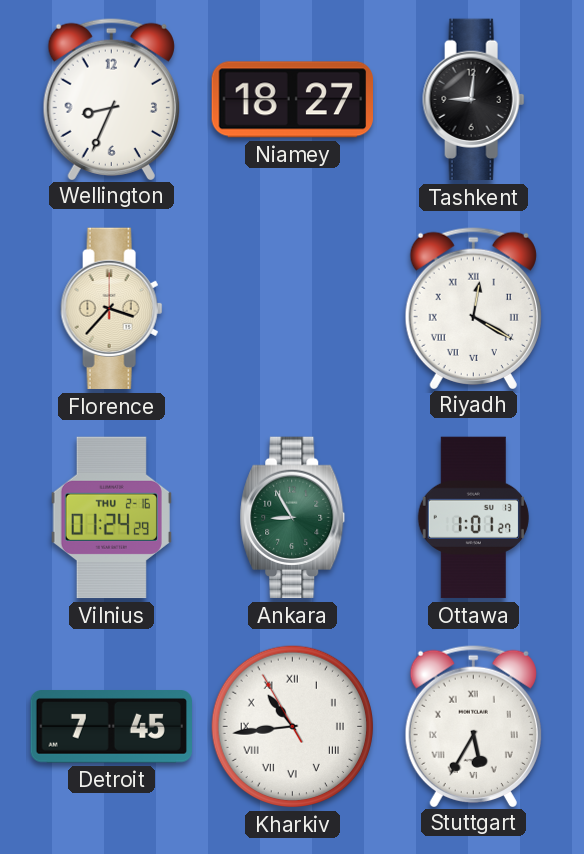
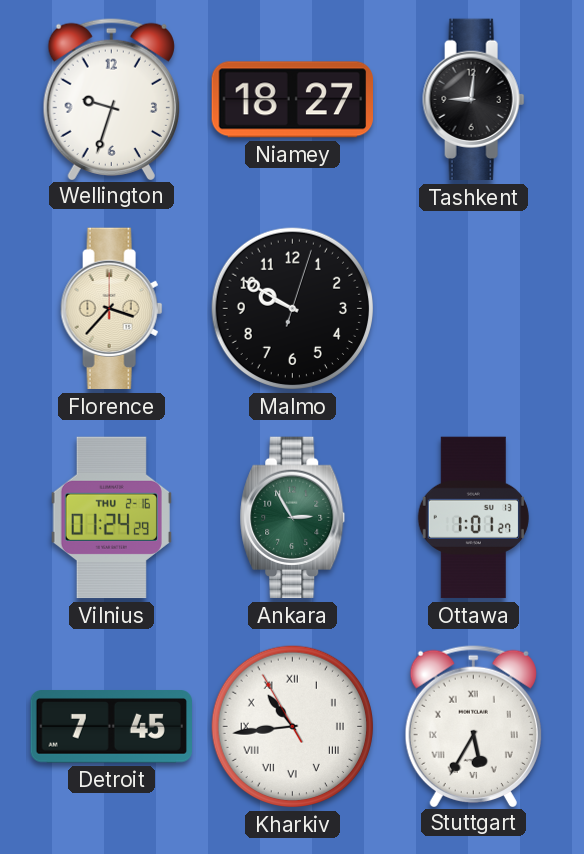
Wellington: 8:34 -> 9:33 (111, 99)
Malmo: none -> 9:50 (293, 309)
Riyadh: 12:20 -> none (473, 308)
Ankara: 8:55 -> 2:55 (293, 518)
